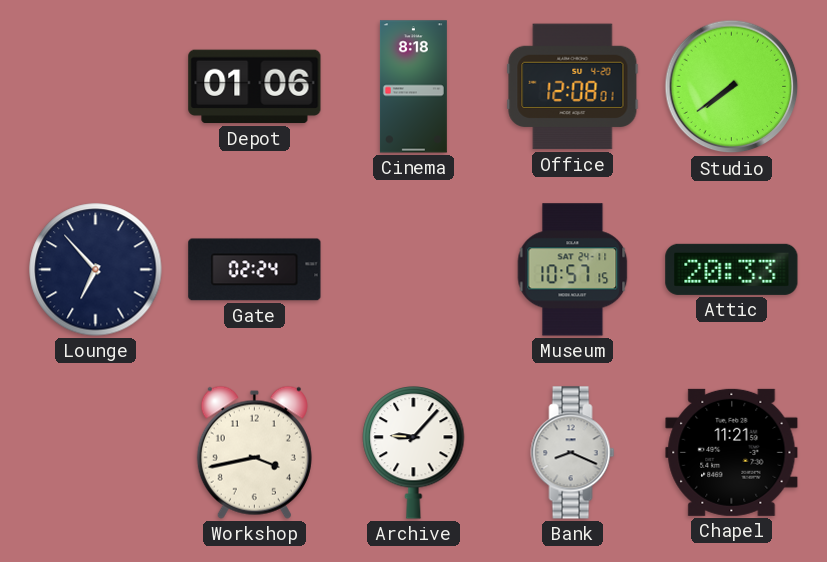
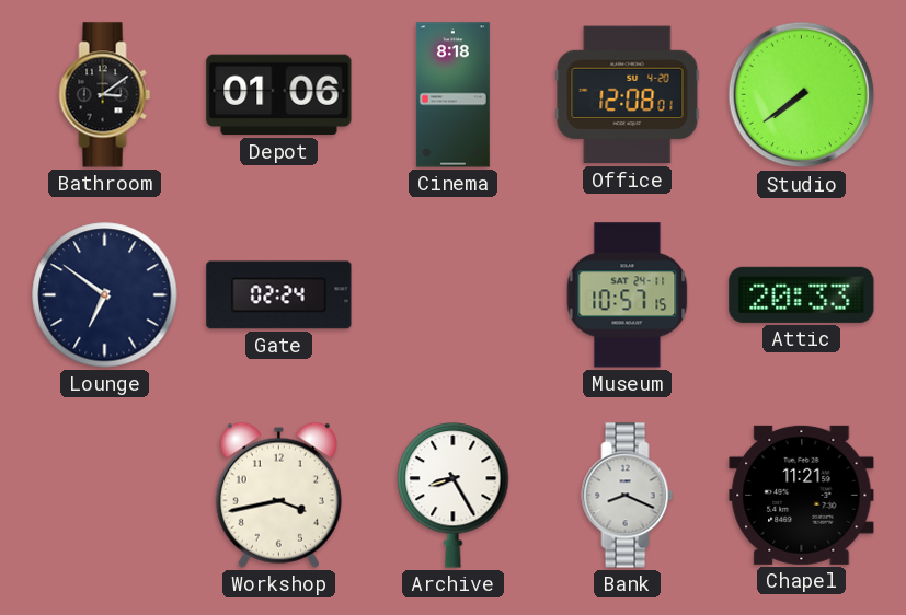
Bathroom: none -> 3:09 (105, 95)
Lounge: 6:53 -> 6:51 (105, 295)
Archive: 9:07 -> 8:25 (454, 496)
